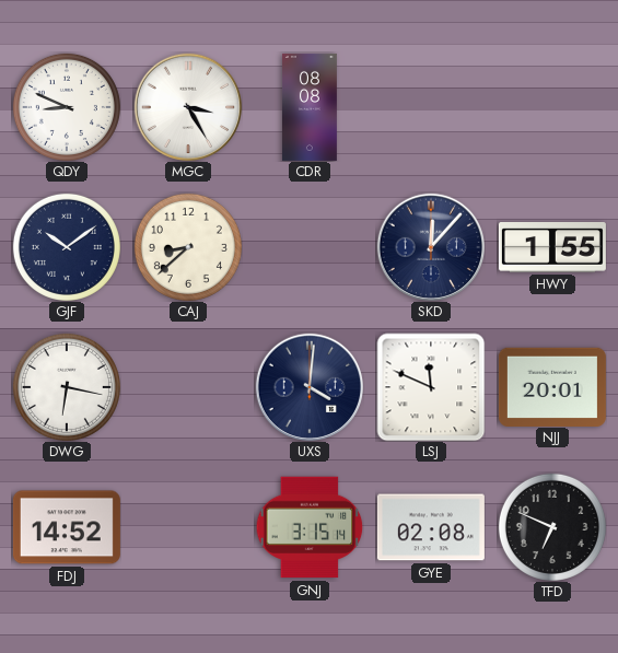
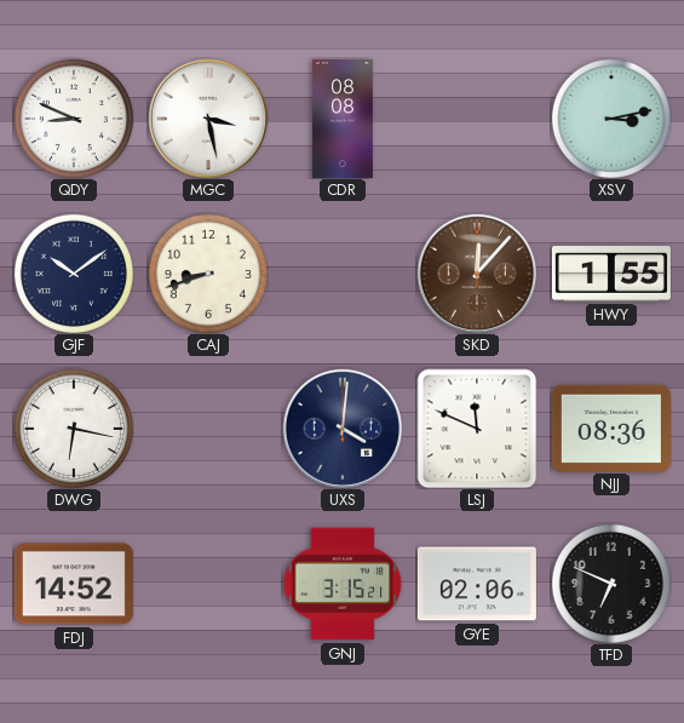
MGC: 3:25 -> 3:28 (208, 119)
XSV: none -> 3:13 (611, 119)
CAJ: 8:38 -> 8:42 (208, 274)
SKD dial: navy -> brown (477, 274)
NJJ: 20:01 -> 08:36 (611, 428)
GNJ: 3:15:14 -> 3:15:21 (343, 584)
GYE: 02:08 -> 02:06 (477, 584)
